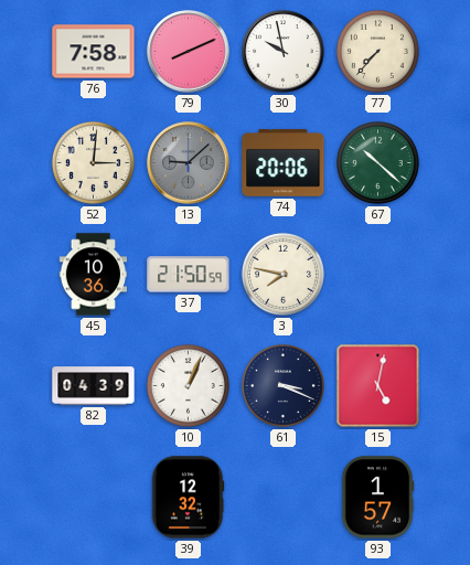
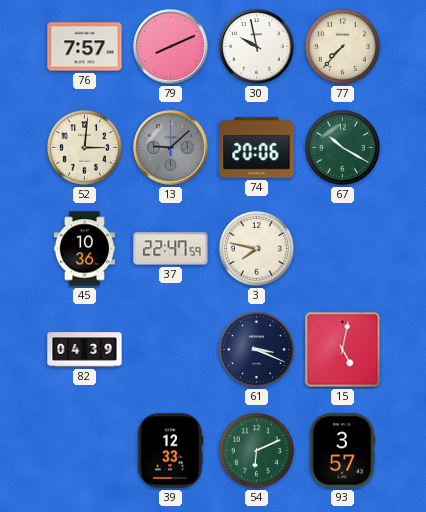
76: 7:58 -> 7:57 (85, 47)
67: 10:22 -> 10:20 (342, 147)
37: 21:50 -> 22:47 (171, 249)
10: 1:04 -> none (188, 385)
39: 12:32 -> 12:33 (170, 451)
54: none -> 6:11 (256, 450)
93: 1:57 -> 3:57 (342, 451)
